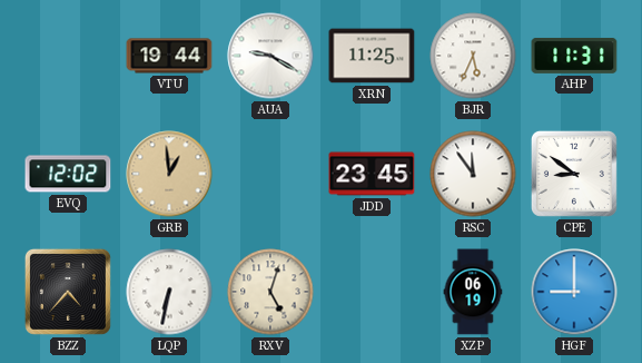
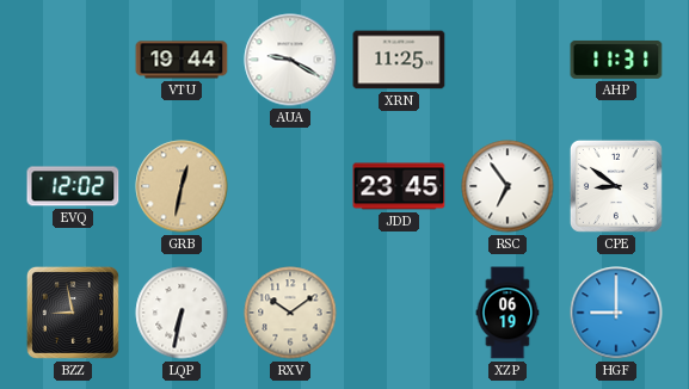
BJR: 5:34 -> none (473, 56)
GRB: 12:59 -> 12:32 (182, 186)
RSC: 11:54 -> 6:54 (507, 186)
BZZ: 4:37 -> 8:58 (73, 313)
RXV: 5:03 -> 10:09 (290, 313)
